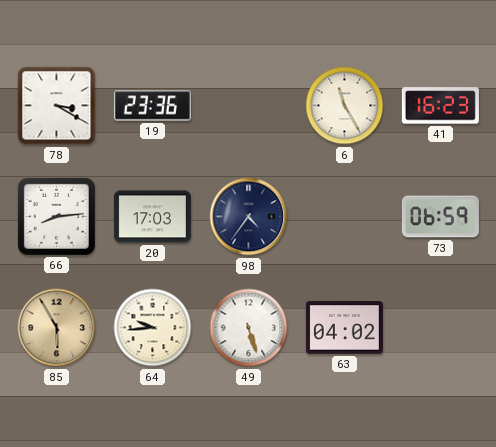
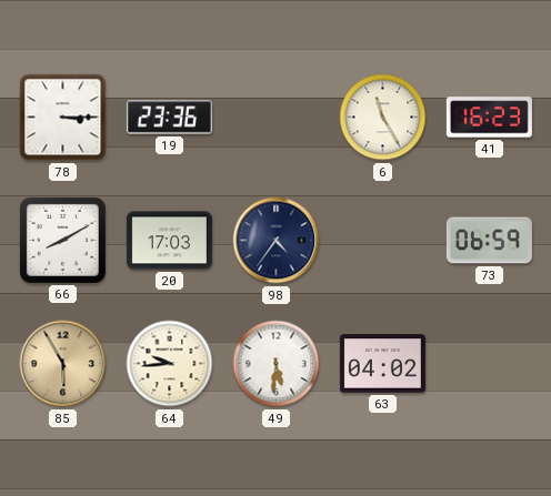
78: 3:20 -> 3:15 (63, 118)
66: 8:14 -> 8:10 (62, 240)
49: 5:27 -> 5:31 (277, 364)
